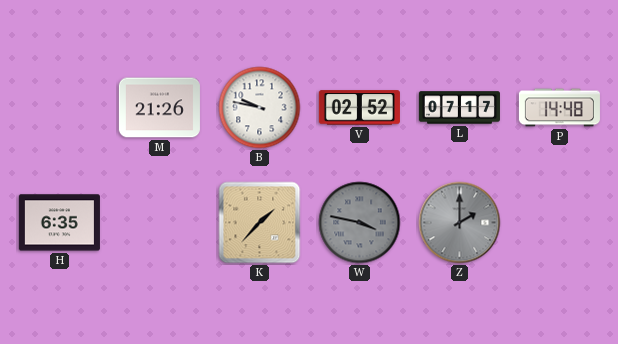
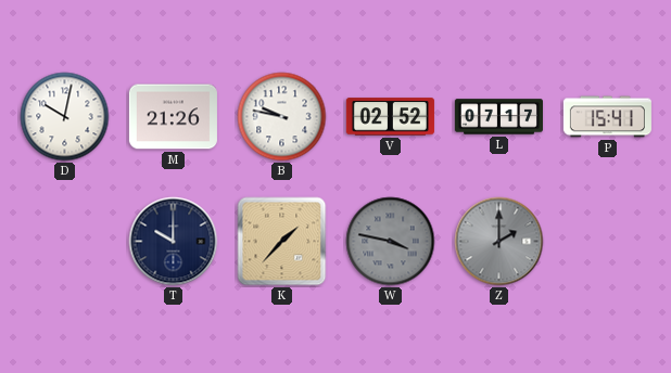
D: none -> 10:02 (65, 117)
P: 14:48 -> 15:41 (607, 117)
H: 6:35 -> none (59, 223)
T: none -> 10:00 (174, 242)
